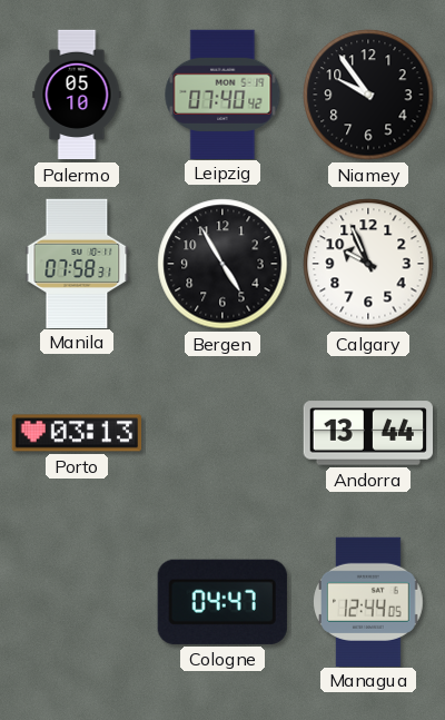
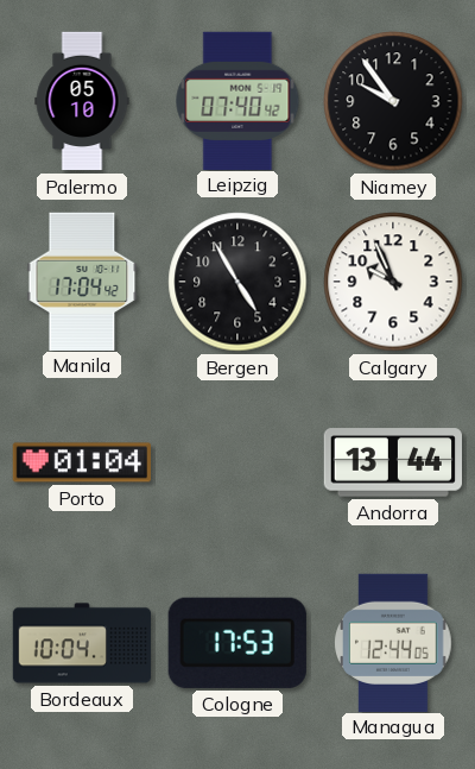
Manila: 07:58 -> 17:04 (82, 281)
Porto: 03:13 -> 01:04 (81, 462)
Bordeaux: none -> 10:04 (82, 643)
Cologne: 04:47 -> 17:53 (237, 643)
